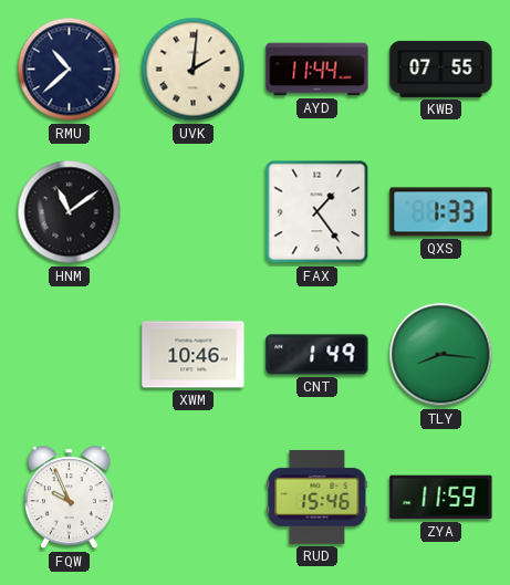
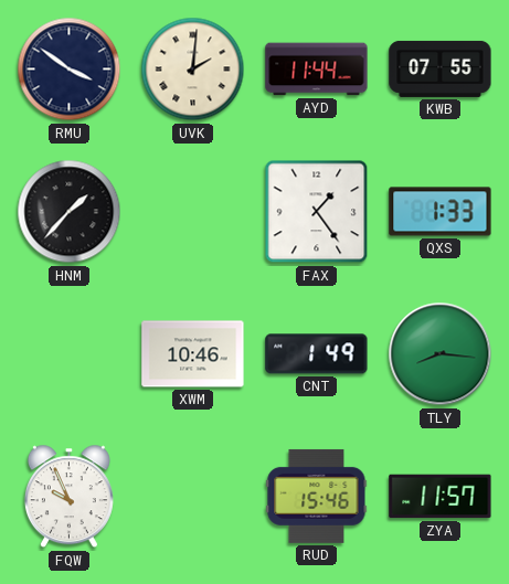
RMU: 10:38 -> 3:51 (70, 70)
HNM: 11:09 -> 1:37 (70, 212)
ZYA: 11:59 -> 11:57 (441, 497)
